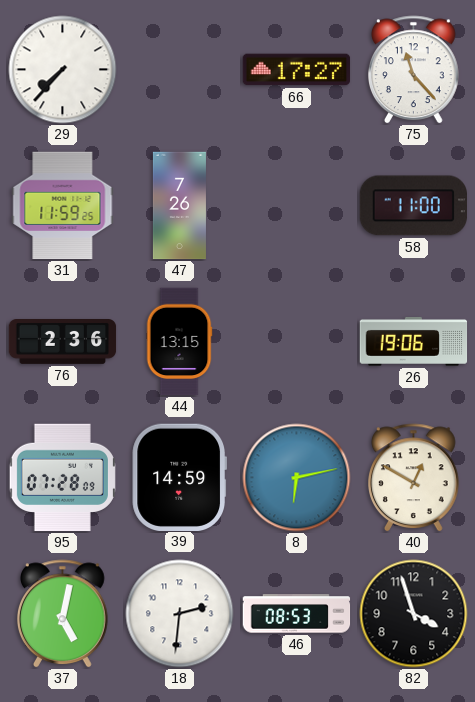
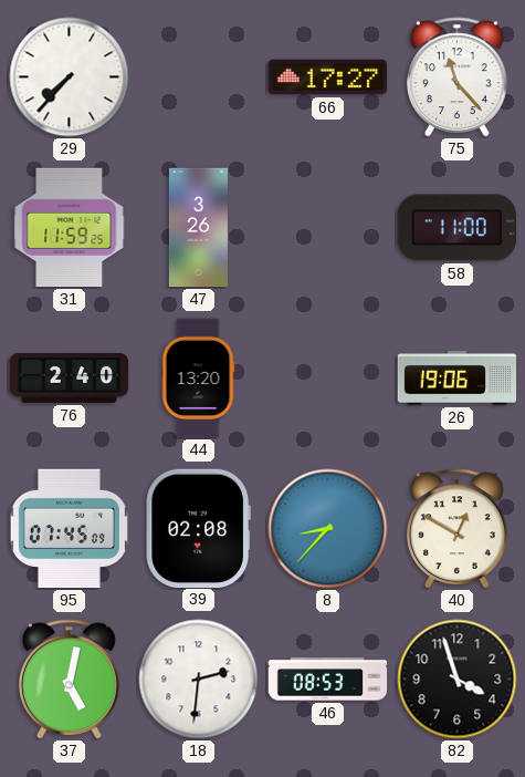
47: 7:26 -> 3:26 (198, 228)
76: 2:36 -> 2:40 (70, 379)
44: 13:15 -> 13:20 (198, 379)
95: 07:28 -> 07:45 (69, 529)
39: 14:59 -> 02:08 (198, 528)
8: 6:13 -> 8:37 (328, 529)
